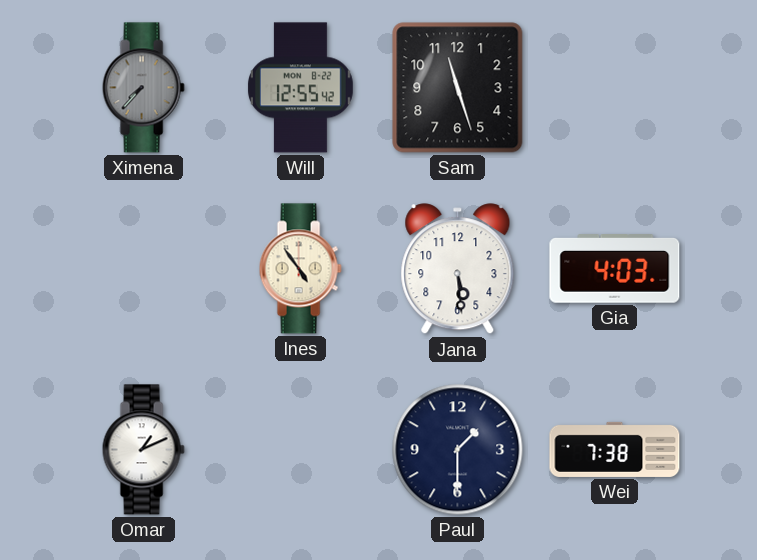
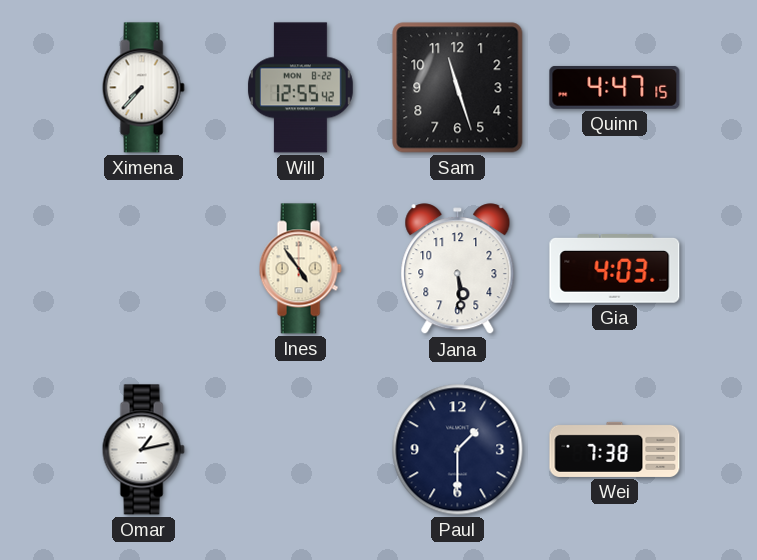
Ximena dial: grey -> white (143, 88)
Quinn: none -> 4:47 (615, 88)
Omar: 1:11 -> 1:13 (143, 450)
